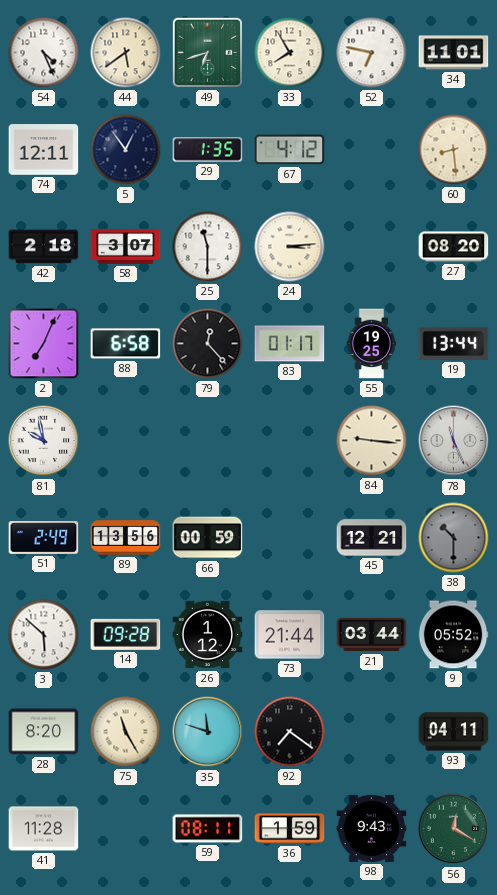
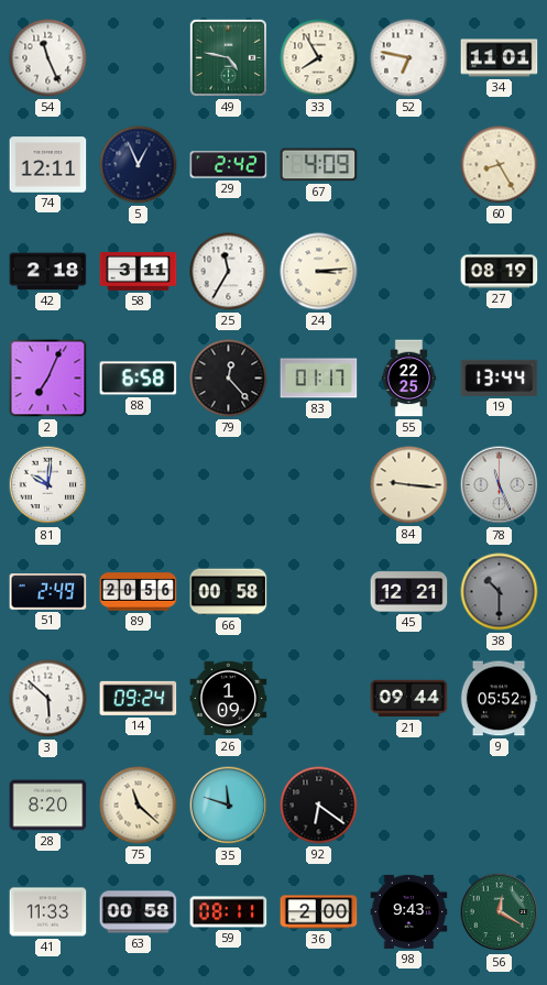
54: 4:26 -> 11:26 (48, 58)
44: 5:39 -> none (126, 53)
49: 6:42 -> 4:47 (228, 57)
5: 12:54 -> 12:56 (139, 165)
29: 1:35 -> 2:42 (229, 165)
67: 4:12 -> 4:09 (319, 165)
60: 8:29 -> 8:25 (500, 165)
58: 3:07 -> 3:11 (139, 272)
25: 11:30 -> 11:35 (229, 272)
27: 08:20 -> 08:19 (500, 272)
55: 19:25 -> 22:25 (409, 379)
81: 9:58 -> 10:01 (48, 485)
89: 13:56 -> 20:56 (139, 592)
66: 00:59 -> 00:58 (229, 592)
14: 09:28 -> 09:24 (139, 698)
26: 1:12 -> 1:09 (229, 699)
73: 21:44 -> none (290, 635)
21: 03:44 -> 09:44 (409, 699)
75: 11:25 -> 11:22 (139, 806)
92: 7:21 -> 6:21 (319, 806)
93: 04:11 -> none (454, 732)
41: 11:28 -> 11:33 (48, 912)
63: none -> 00:58 (139, 912)
36: 1:59 -> 2:00 (319, 912)
